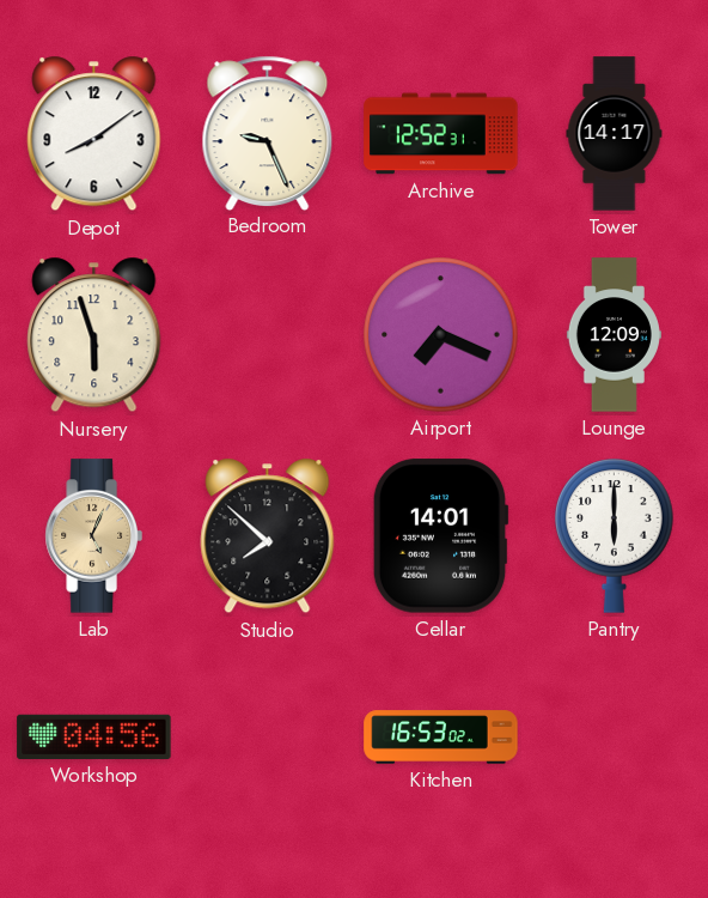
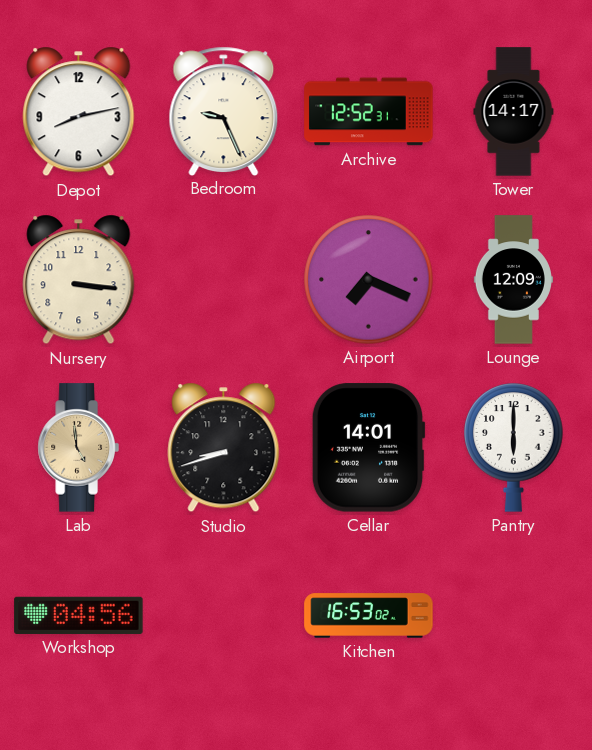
Depot: 8:09 -> 8:13 (79, 112)
Nursery: 5:57 -> 3:16 (79, 280)
Lab: 5:04 -> 4:59 (78, 448)
Studio: 7:52 -> 8:42 (224, 448)
